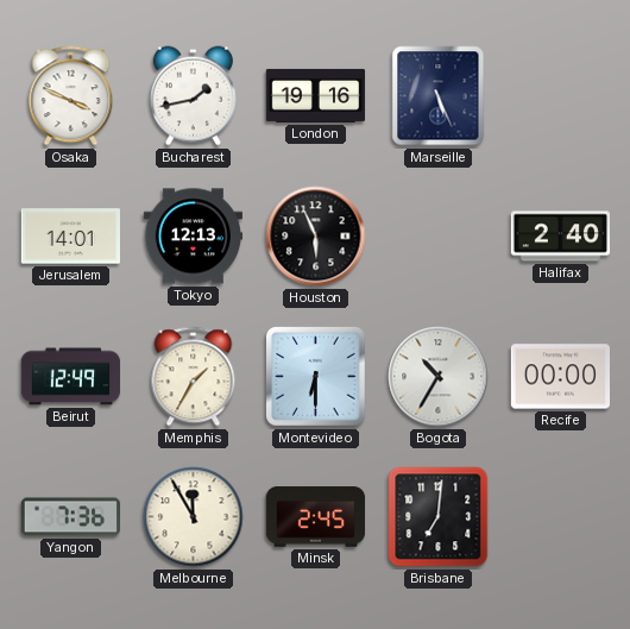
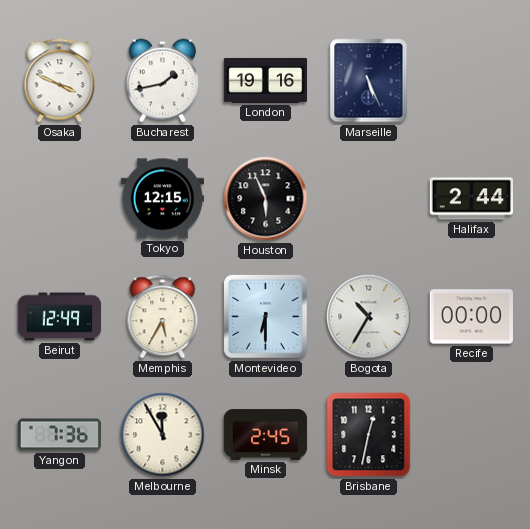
Jerusalem: 14:01 -> none (70, 237)
Tokyo: 12:13 -> 12:15 (162, 199)
Halifax: 2:40 -> 2:44 (471, 199)
Memphis: 1:35 -> 5:35 (163, 317)
Brisbane: 7:01 -> 12:32 (369, 435)
